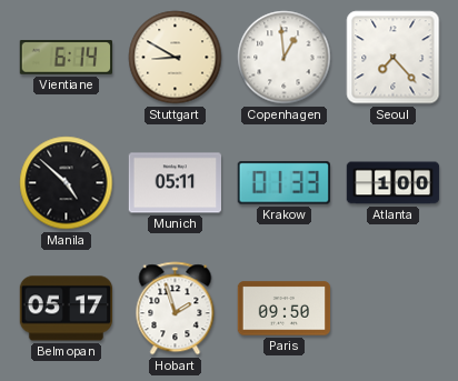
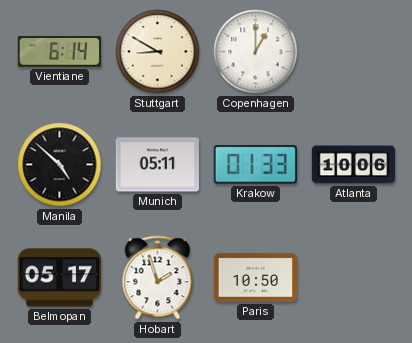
Copenhagen: 12:59 -> 1:00 (256, 52)
Seoul: 7:23 -> none (394, 58)
Atlanta: 1:00 -> 10:06 (354, 165)
Paris: 09:50 -> 10:50 (256, 278)
